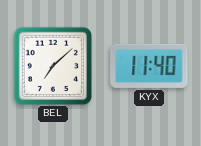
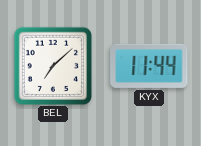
KYX: 11:40 -> 11:44 (149, 66)
